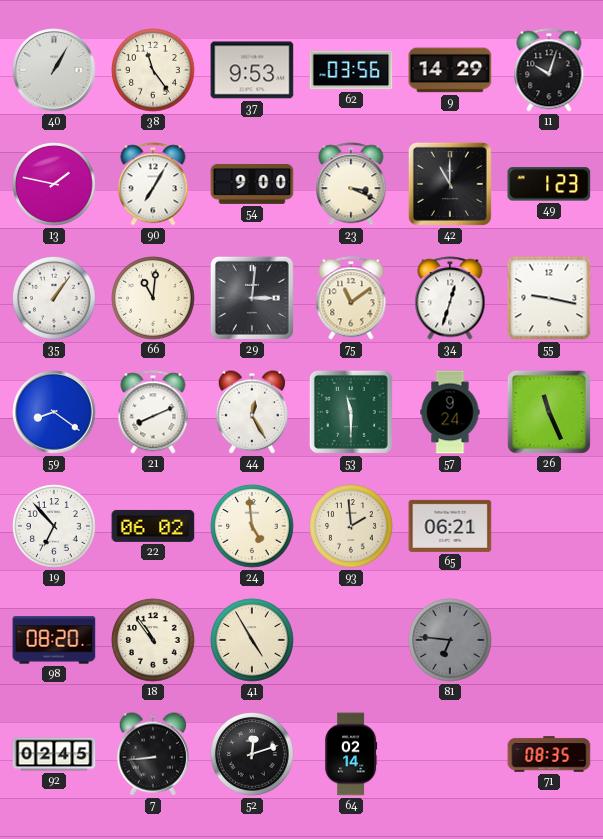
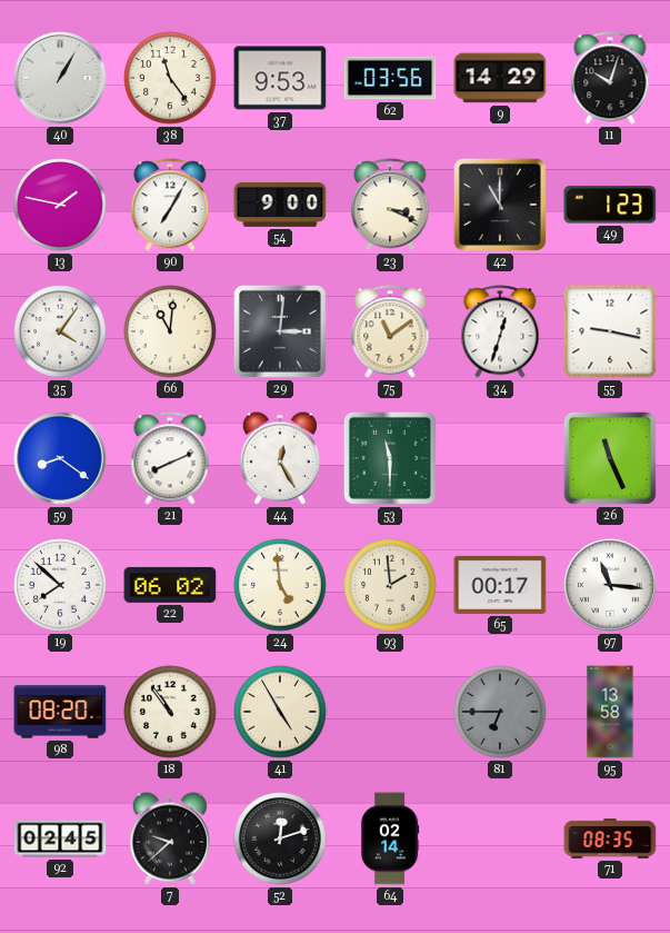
35: 1:06 -> 4:06 (60, 331)
57: 9:24 -> none (450, 412)
19: 6:53 -> 7:52 (60, 585)
65: 06:21 -> 00:17 (500, 585)
97: none -> 11:16 (610, 585)
81: 6:46 -> 6:45 (500, 712)
95: none -> 13:58 (610, 712)
7: 8:44 -> 9:38 (170, 838)
